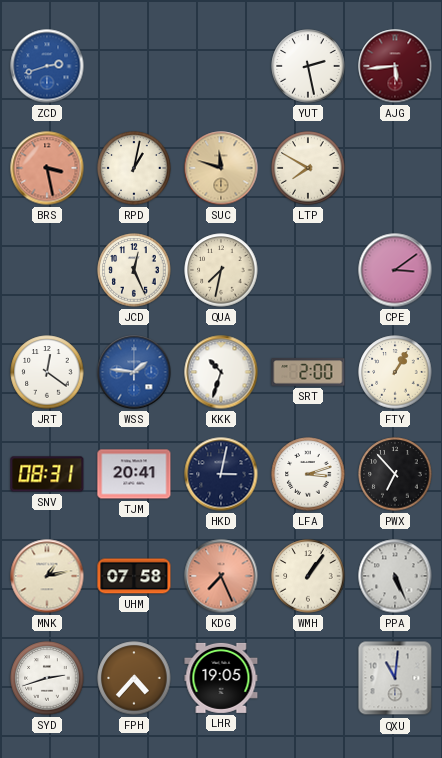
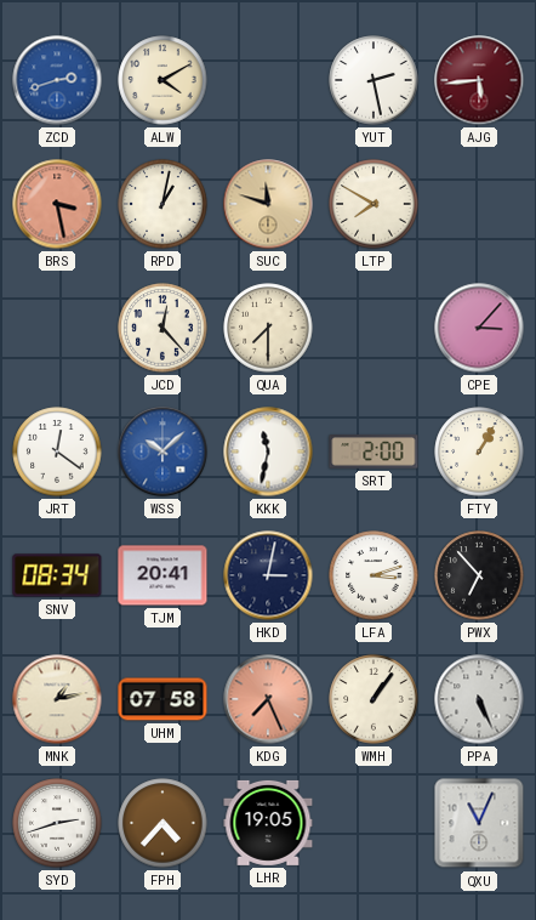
ALW: none -> 4:10 (162, 80)
JCD: 12:26 -> 12:23 (162, 328)
QUA: 7:32 -> 7:30 (268, 328)
CPE: 3:09 -> 3:07 (479, 328)
WSS: 1:46 -> 10:08 (162, 452)
KKK: 10:33 -> 11:32 (268, 452)
SNV: 08:31 -> 08:34 (57, 575)
QXU: 11:01 -> 11:04 (479, 823)
